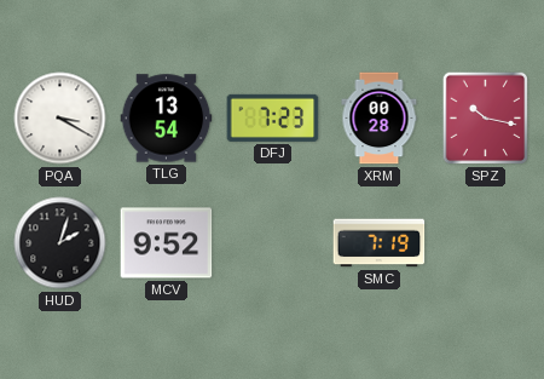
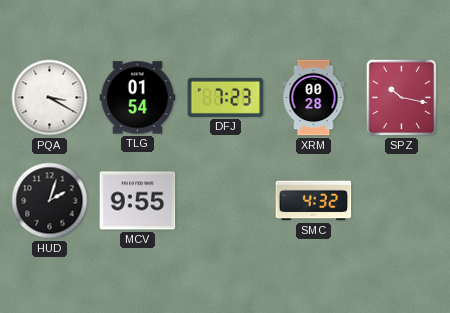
TLG: 13:54 -> 01:54 (138, 98)
MCV: 9:52 -> 9:55 (138, 201)
SMC: 7:19 -> 4:32 (314, 201)
